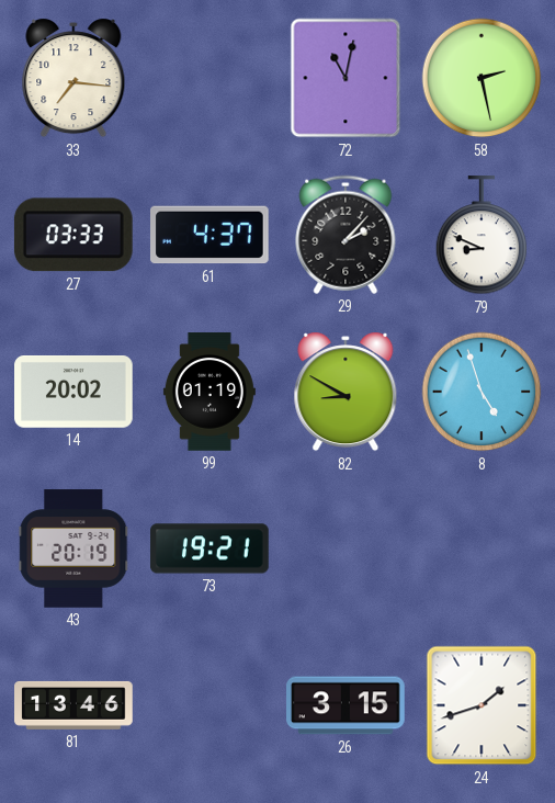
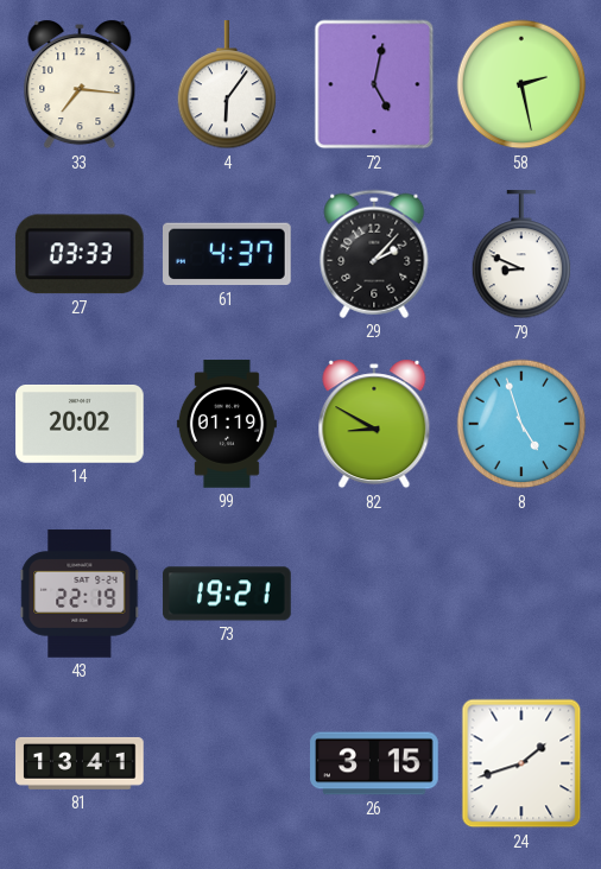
4: none -> 6:06 (227, 85)
72: 11:02 -> 5:02 (374, 84)
43: 20:19 -> 22:19 (80, 594)
81: 13:46 -> 13:41 (80, 763)
